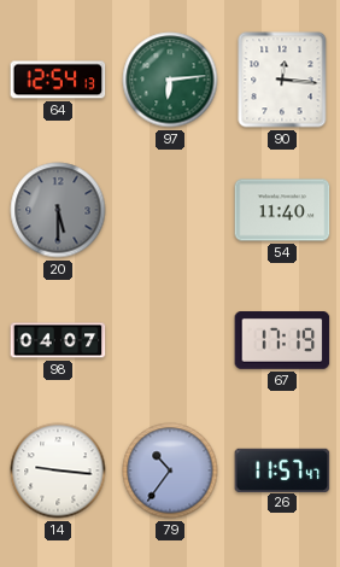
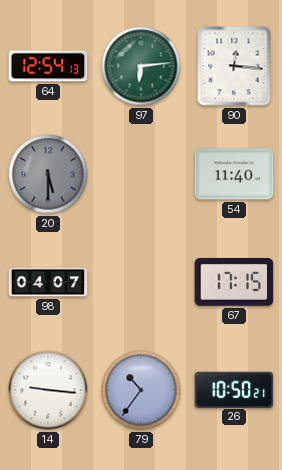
67: 17:19 -> 17:15 (234, 283)
26: 11:57 -> 10:50 (234, 389)
